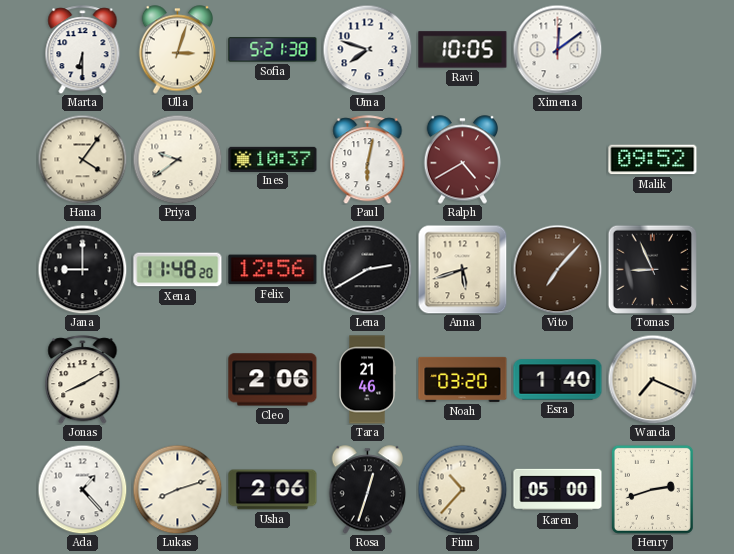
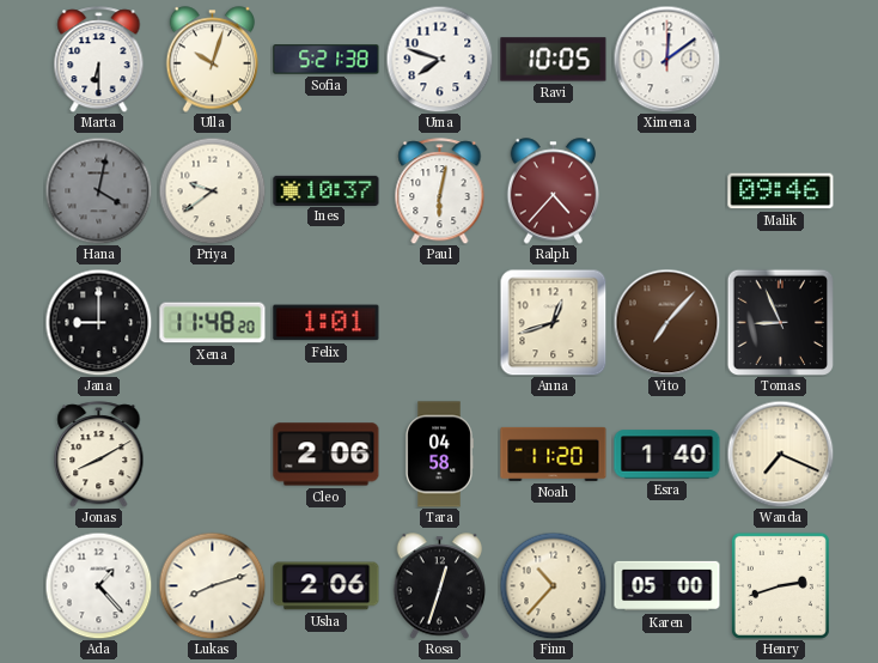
Ulla: 3:03 -> 10:03 (213, 60)
Hana: 4:06 -> 4:02 (98, 190)
Hana dial: cream -> grey (98, 190)
Ralph: 4:40 -> 4:37 (554, 191)
Malik: 09:52 -> 09:46 (781, 191)
Felix: 12:56 -> 1:01 (327, 323)
Lena: 2:40 -> none (367, 269)
Anna: 5:42 -> 12:42 (553, 322)
Tara: 21:46 -> 04:58 (439, 455)
Noah: 03:20 -> 11:20 (554, 454)
